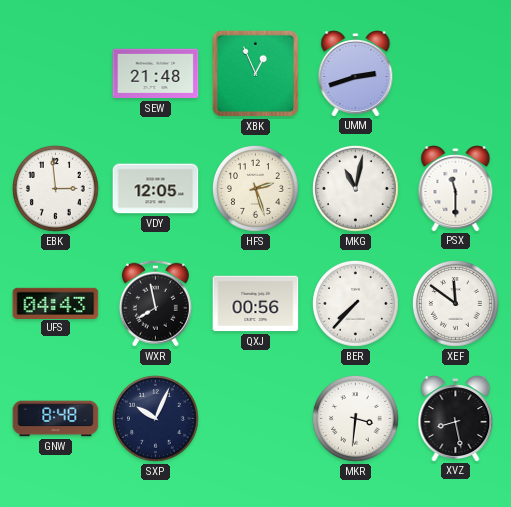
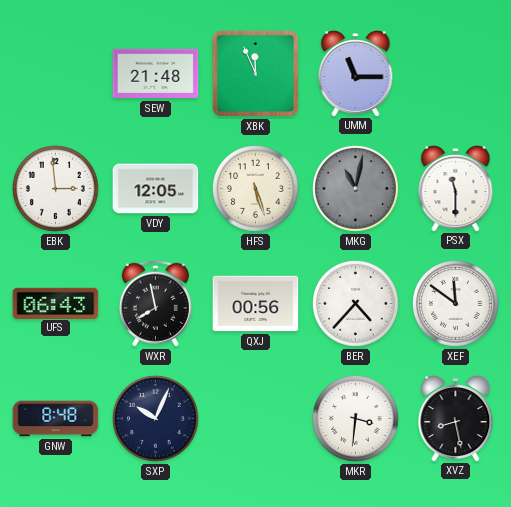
XBK: 12:56 -> 11:56 (256, 74)
UMM: 2:42 -> 11:15 (356, 74)
HFS: 2:27 -> 5:27 (256, 189)
MKG dial: white -> grey (356, 189)
UFS: 04:43 -> 06:43 (56, 303)
BER: 7:37 -> 4:37 (356, 304)
